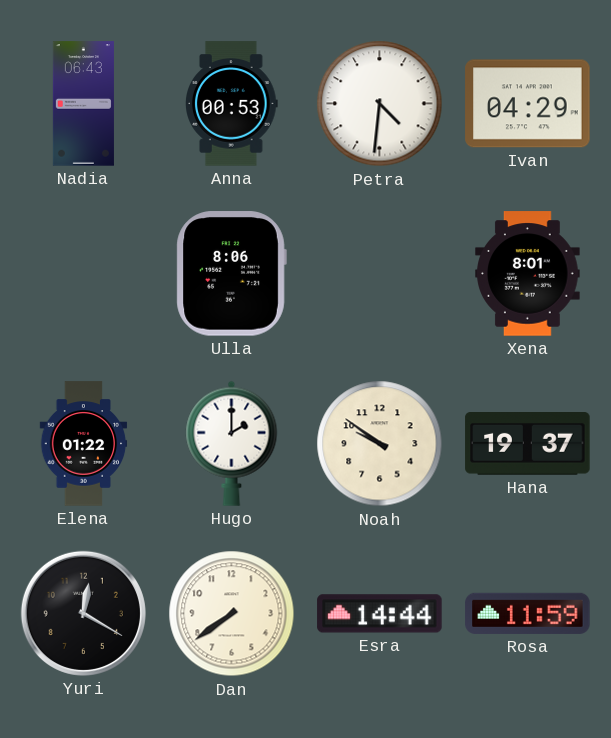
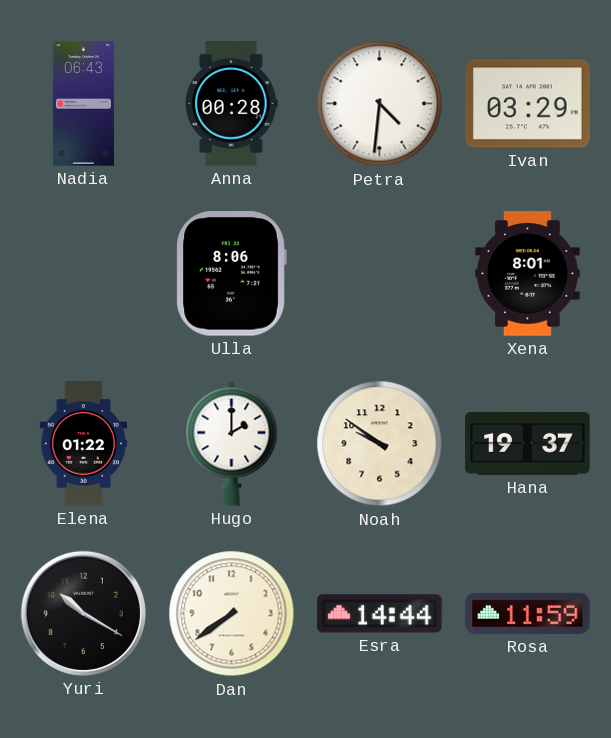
Anna: 00:53 -> 00:28 (232, 104)
Ivan: 04:29 -> 03:29 (528, 104)
Yuri: 12:20 -> 10:20 (83, 613)
